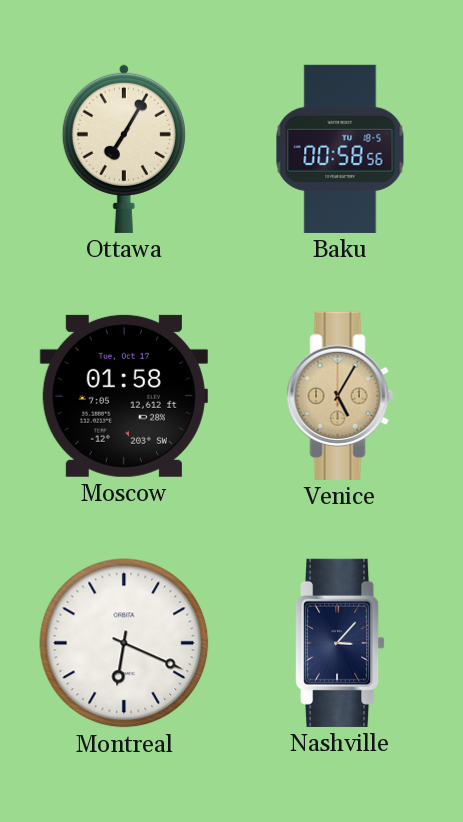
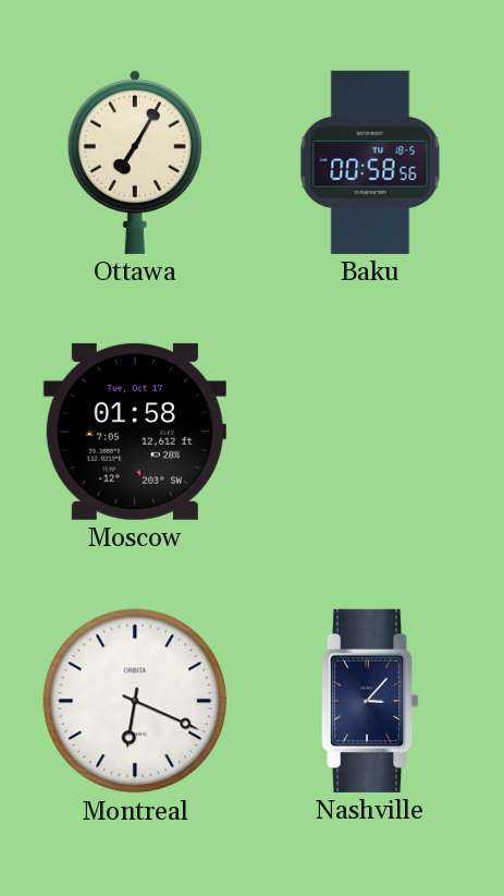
Venice: 5:05 -> none (340, 396)
